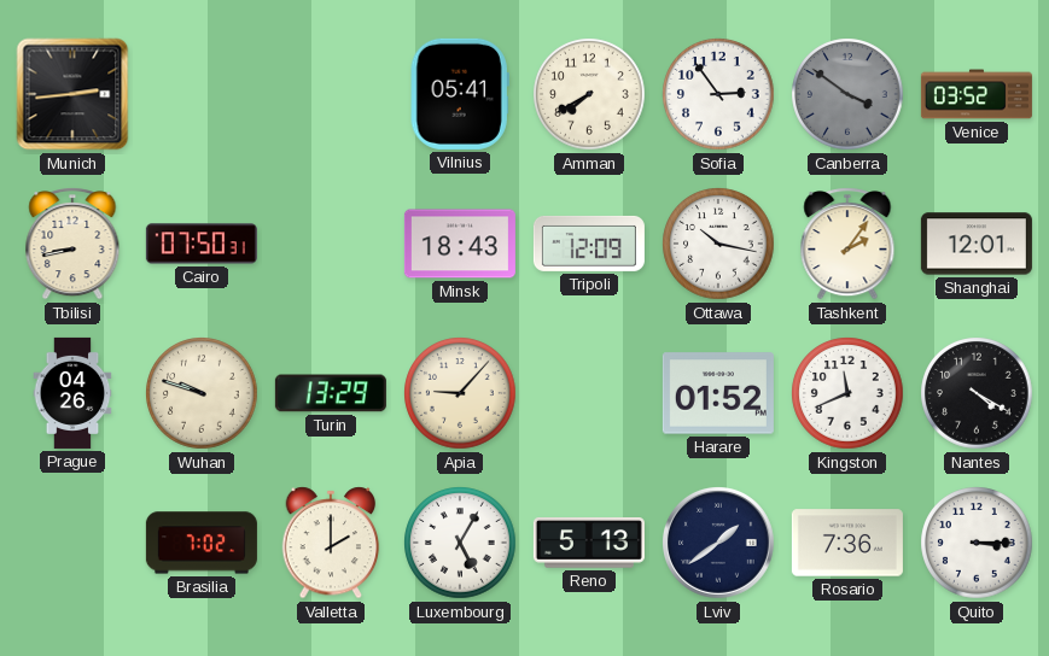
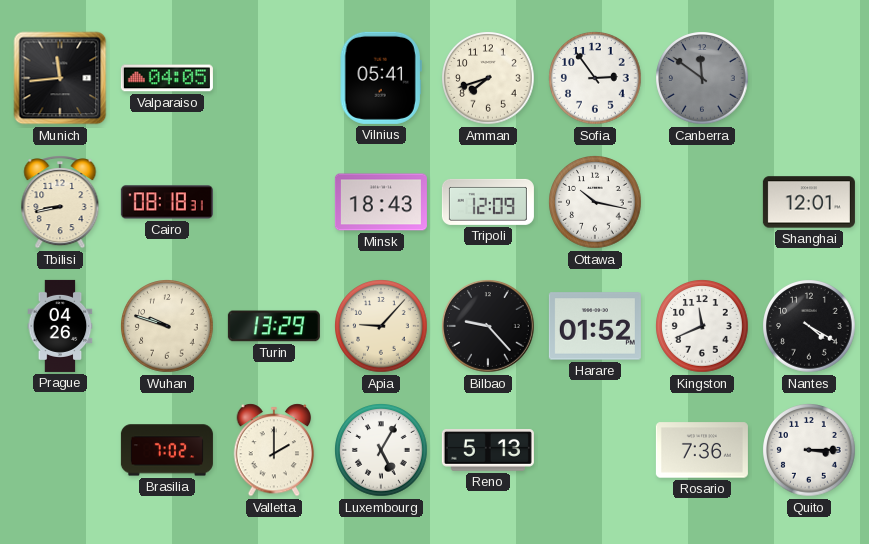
Munich: 2:44 -> 11:44 (60, 78)
Valparaiso: none -> 04:05 (167, 78)
Amman: 7:40 -> 7:42 (488, 78)
Canberra: 3:51 -> 11:51 (702, 78)
Venice: 03:52 -> none (977, 94)
Cairo: 07:50 -> 08:18 (167, 202)
Tashkent: 2:06 -> none (847, 244)
Bilbao: none -> 9:23 (489, 327)
Lviv: 1:39 -> none (719, 544)
